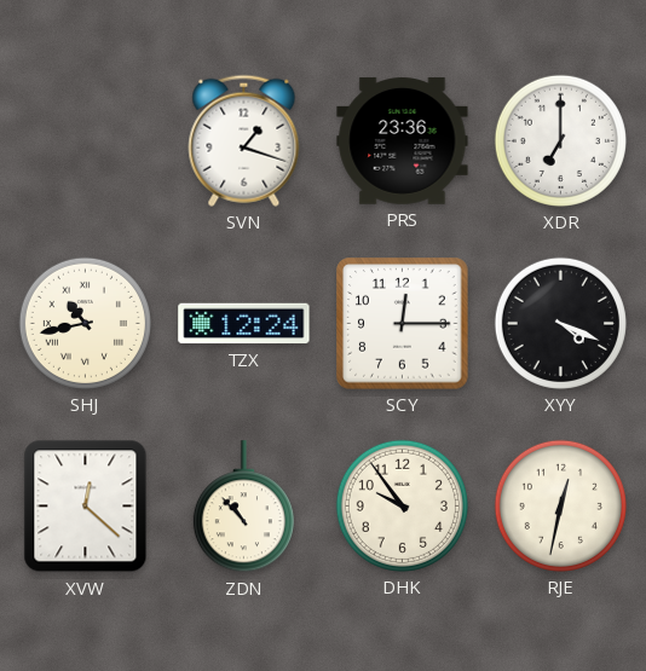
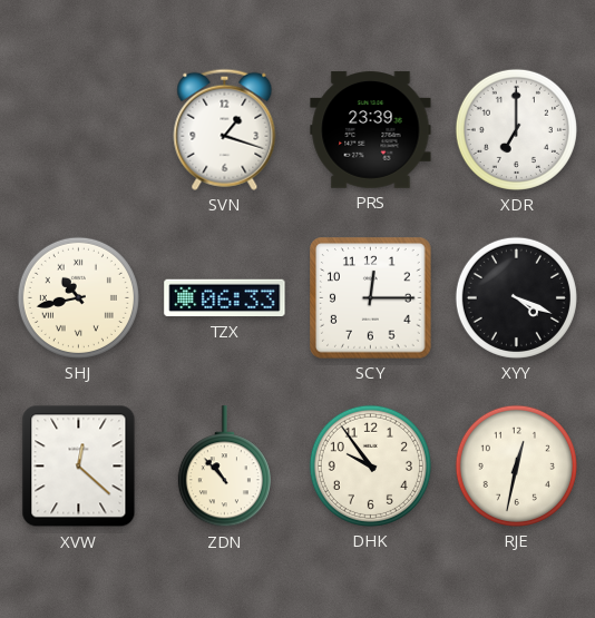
PRS: 23:36 -> 23:39 (371, 130)
TZX: 12:24 -> 06:33 (225, 298)
